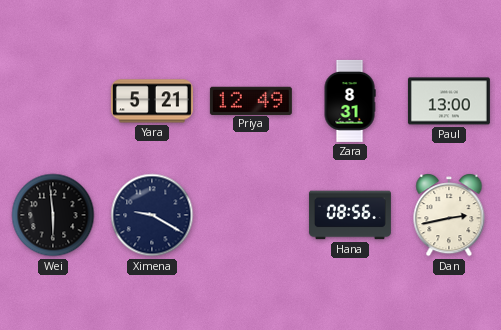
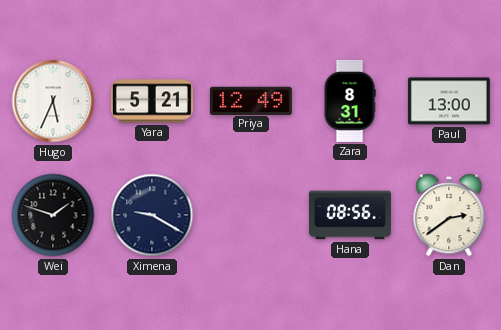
Hugo: none -> 5:34 (53, 101)
Wei: 5:59 -> 1:48 (53, 215)
Dan: 2:43 -> 2:39 (449, 215)
